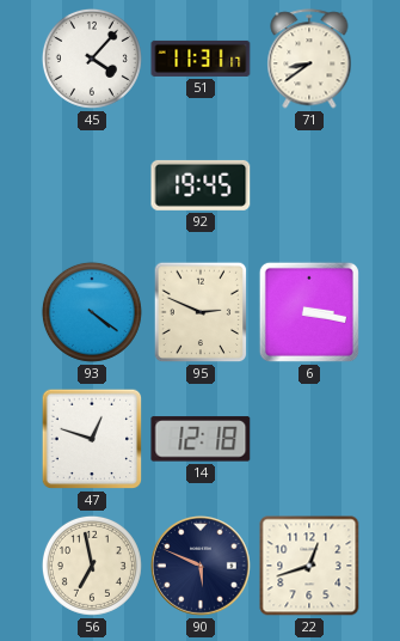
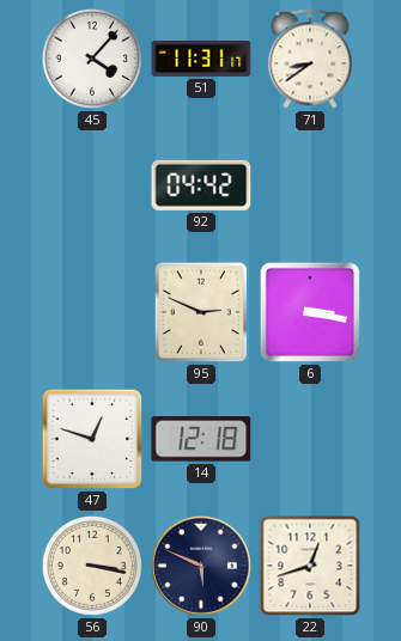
92: 19:45 -> 04:42 (201, 185)
93: 4:21 -> none (92, 312)
56: 6:58 -> 3:17 (92, 566)
